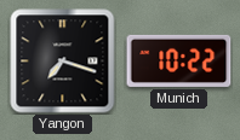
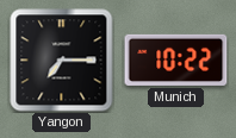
Yangon: 7:18 -> 7:15 (62, 61)
